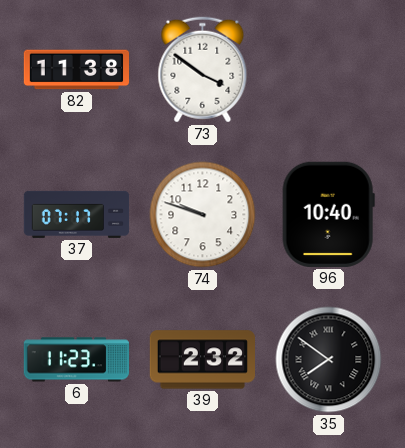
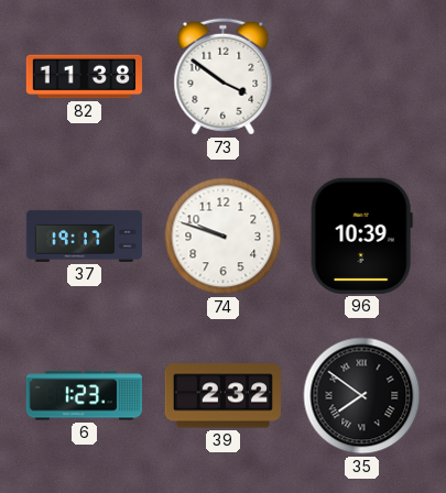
37: 07:17 -> 19:17 (85, 235)
96: 10:40 -> 10:39 (361, 235)
6: 11:23 -> 1:23 (84, 396)
